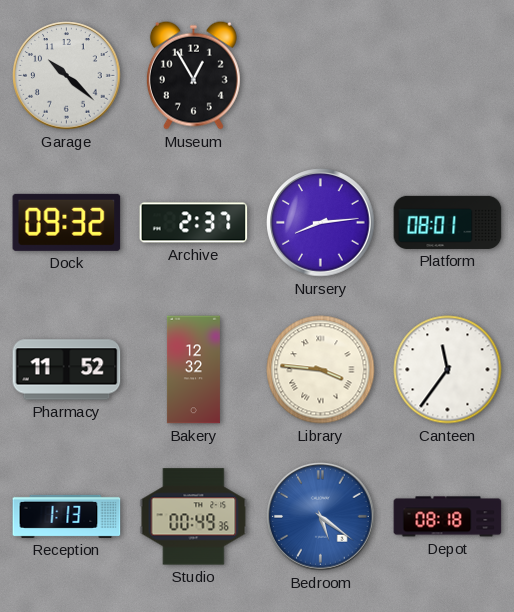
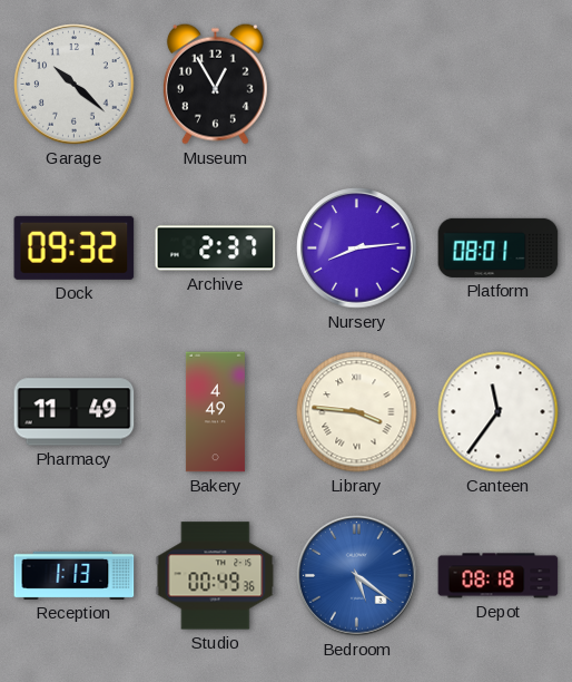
Pharmacy: 11:52 -> 11:49 (75, 412)
Bakery: 12:32 -> 4:49 (215, 412)
